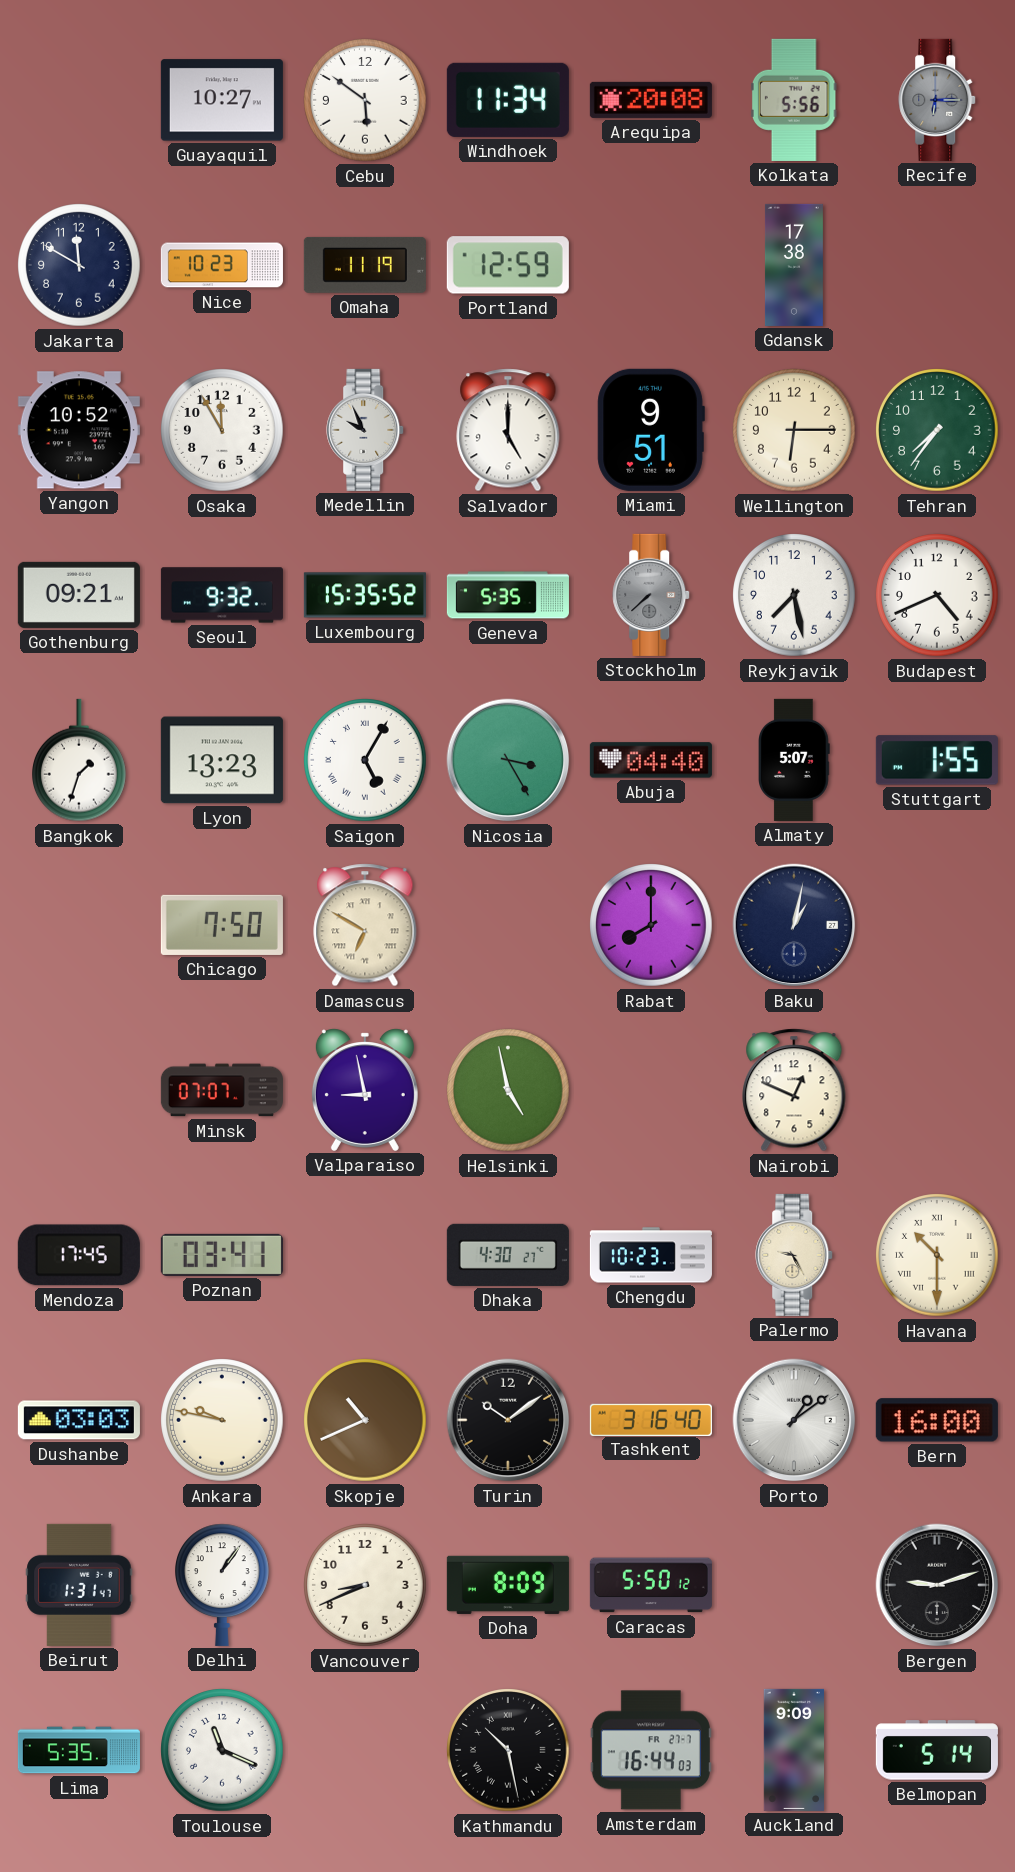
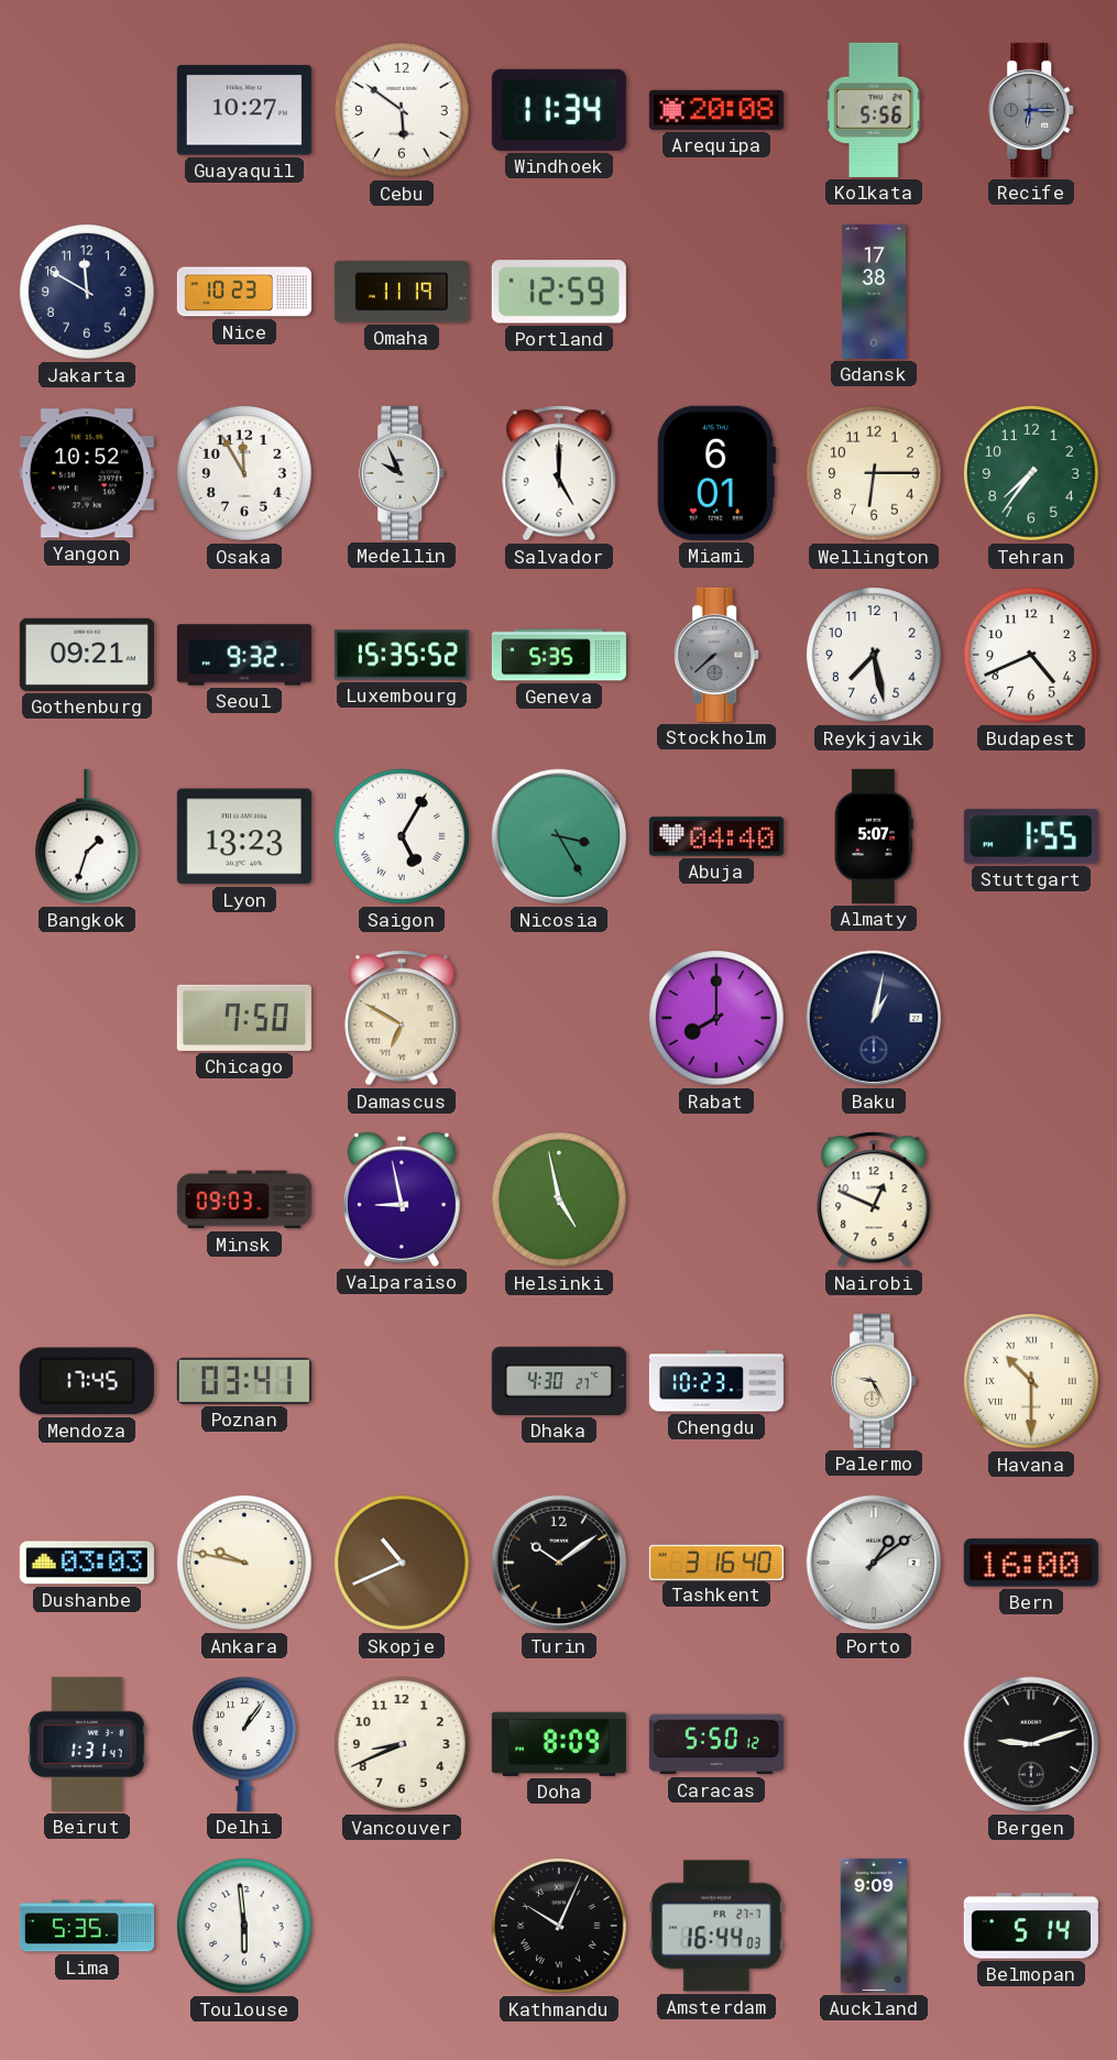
Miami: 9:51 -> 6:01 (716, 473)
Minsk: 07:07 -> 09:03 (244, 1199)
Toulouse: 11:19 -> 5:59 (244, 1926)
Kathmandu: 10:28 -> 10:04 (559, 1926)
